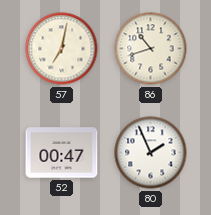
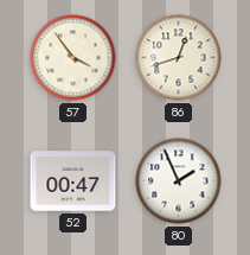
57: 7:02 -> 3:54 (73, 58)
86: 10:42 -> 12:42 (179, 58)
